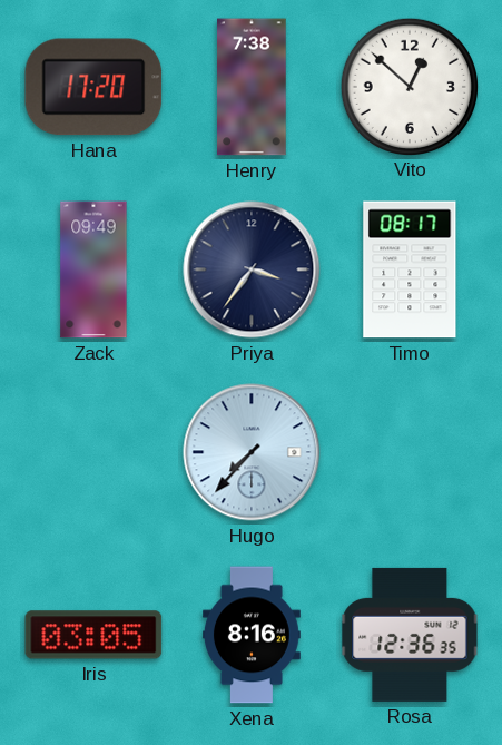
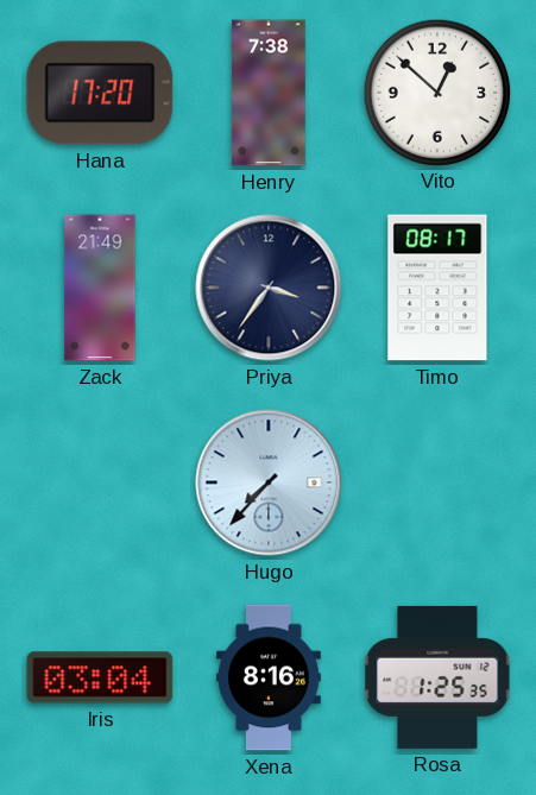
Zack: 09:49 -> 21:49 (100, 288)
Iris: 03:05 -> 03:04 (100, 677)
Rosa: 12:36 -> 1:25 (437, 677)
